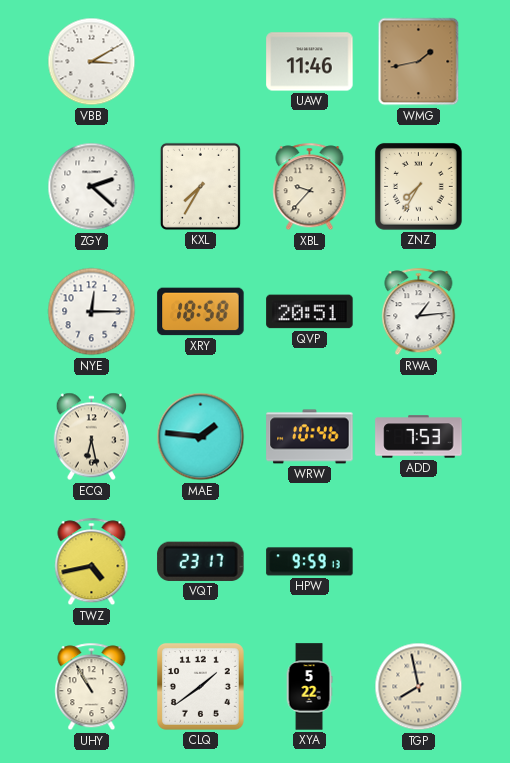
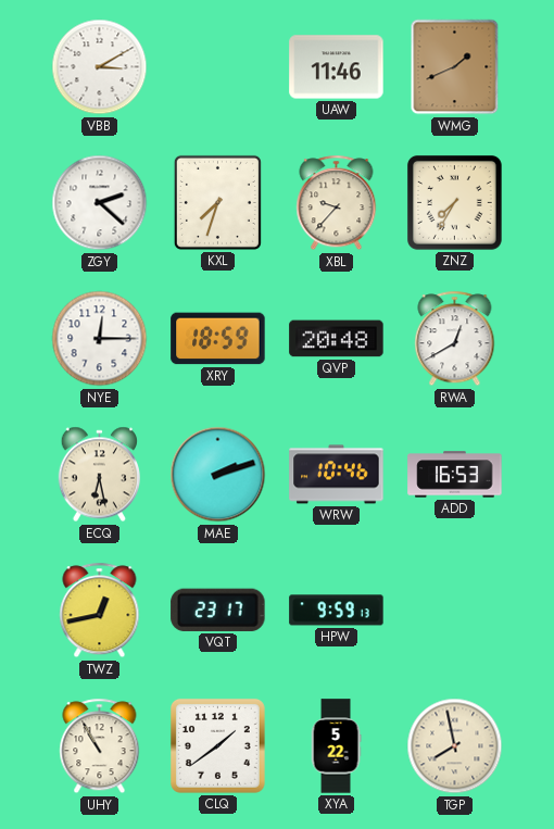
WMG: 1:43 -> 1:41 (455, 67)
KXL: 7:35 -> 7:33 (217, 202)
XRY: 18:58 -> 18:59 (218, 339)
QVP: 20:51 -> 20:48 (337, 339)
RWA: 1:14 -> 12:40 (455, 339)
MAE: 1:46 -> 2:12 (218, 475)
ADD: 7:53 -> 16:53 (455, 475)
TWZ: 4:43 -> 12:43 (100, 611)
